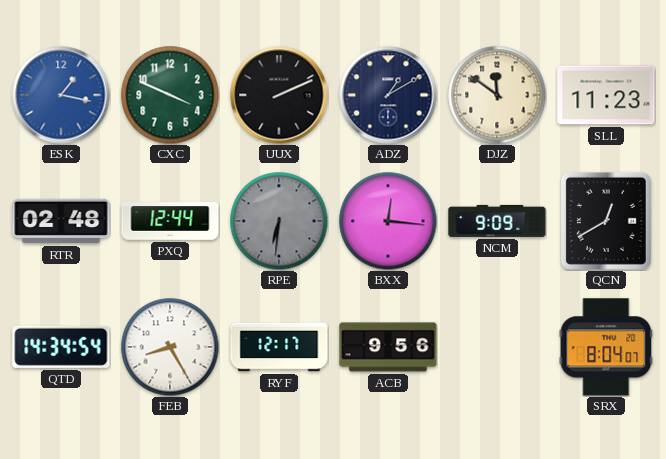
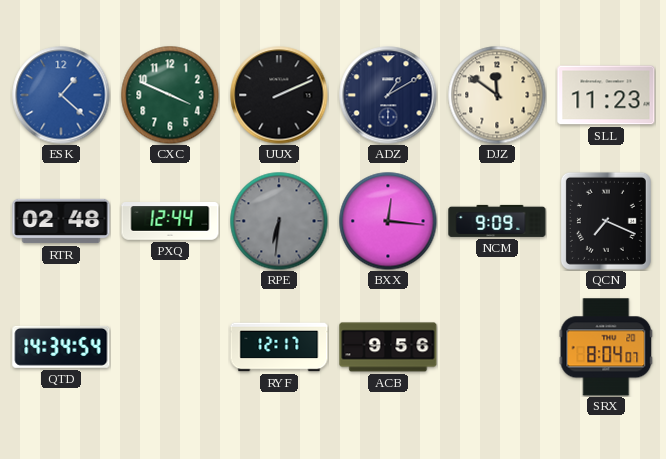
ESK: 1:17 -> 1:22 (61, 95)
QCN: 12:40 -> 7:19 (606, 221)
FEB: 8:25 -> none (170, 347)
